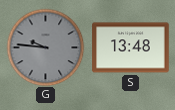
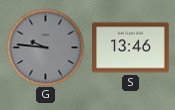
S: 13:48 -> 13:46 (131, 48)
